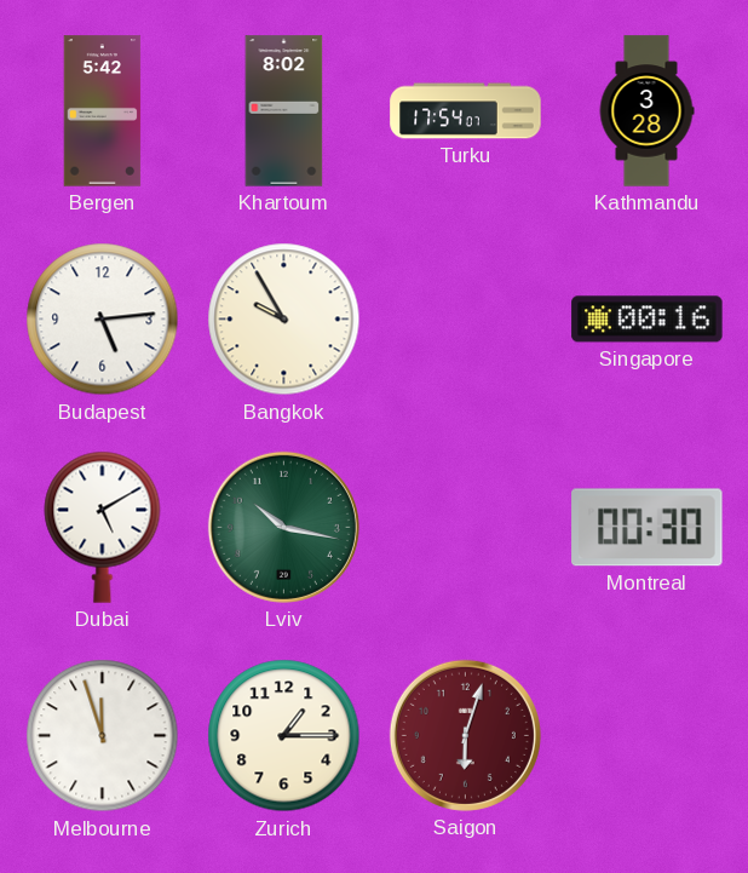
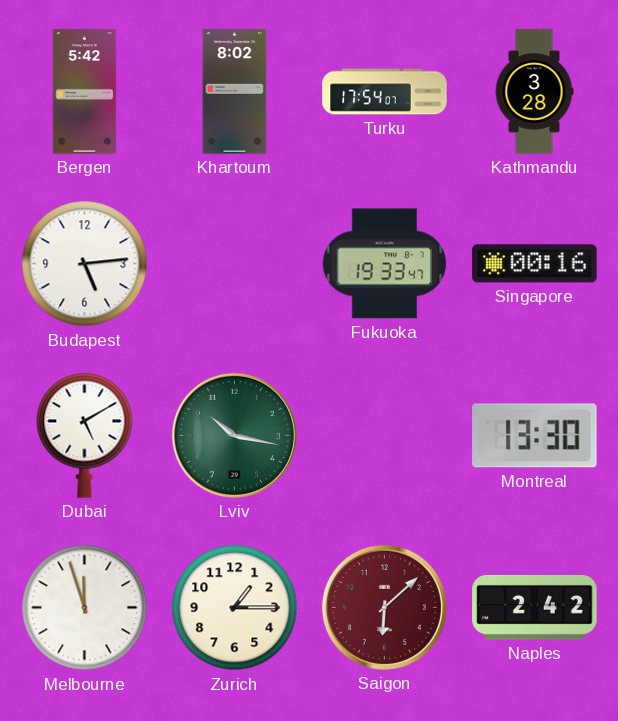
Bangkok: 9:55 -> none (284, 320)
Fukuoka: none -> 19:33 (385, 264)
Montreal: 00:30 -> 13:30 (535, 436)
Saigon: 6:03 -> 6:08 (384, 607)
Naples: none -> 2:42 (535, 607)
